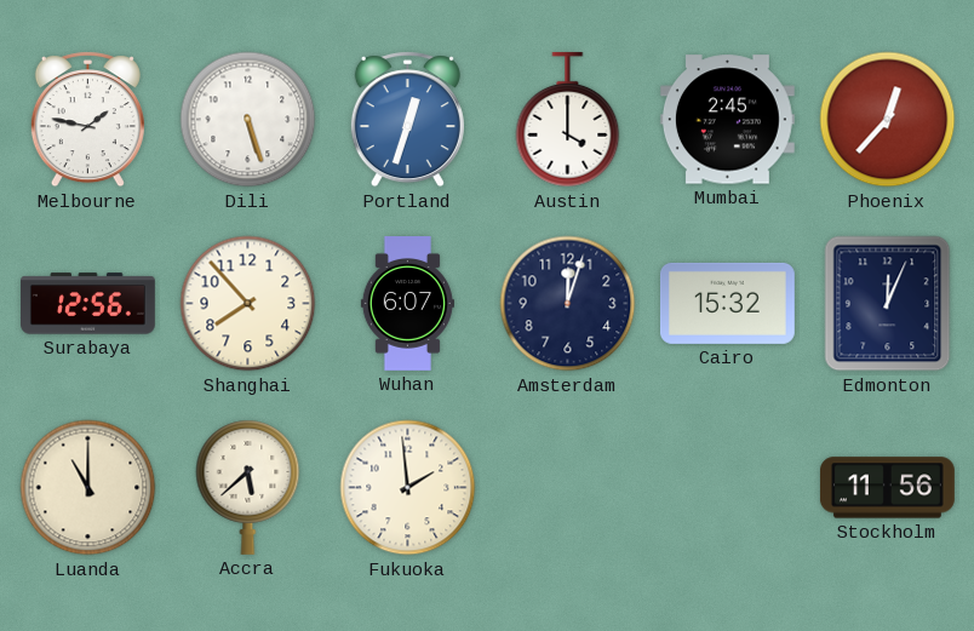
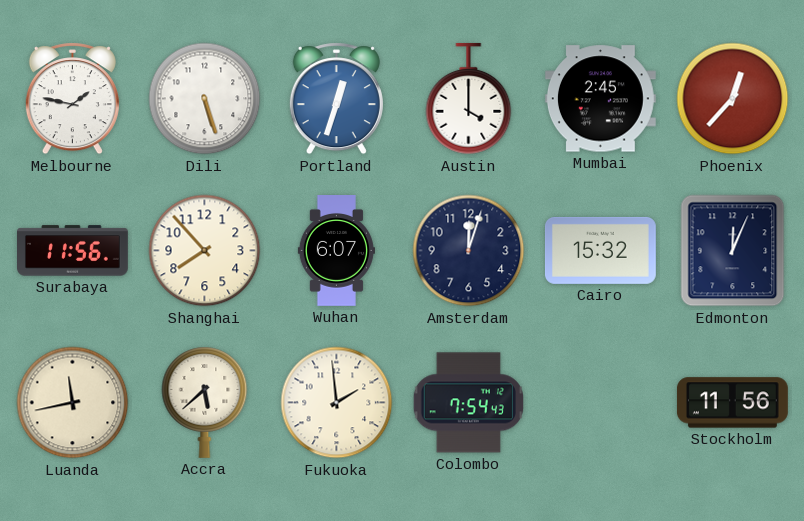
Surabaya: 12:56 -> 11:56 (73, 251)
Luanda: 11:00 -> 11:43 (73, 403)
Colombo: none -> 7:54 (468, 403)
